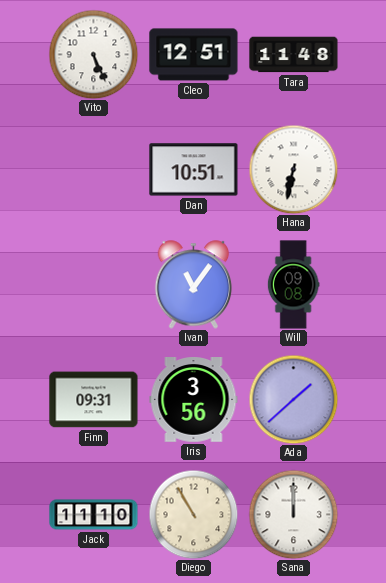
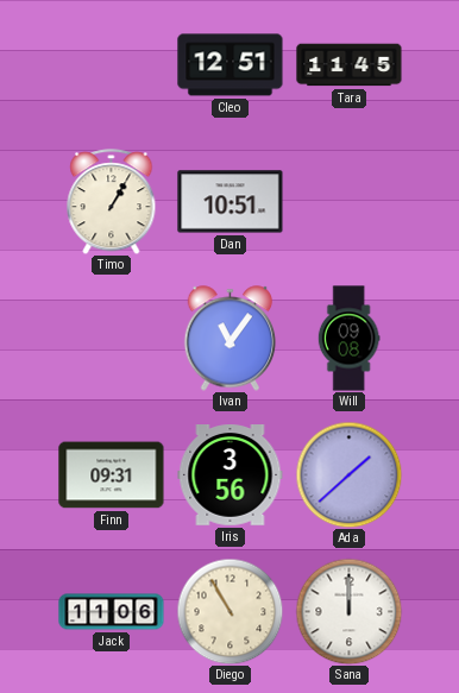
Vito: 5:26 -> none (93, 54)
Tara: 11:48 -> 11:45 (350, 65)
Timo: none -> 1:05 (112, 202)
Hana: 6:32 -> none (293, 169)
Jack: 11:10 -> 11:06 (112, 612)
